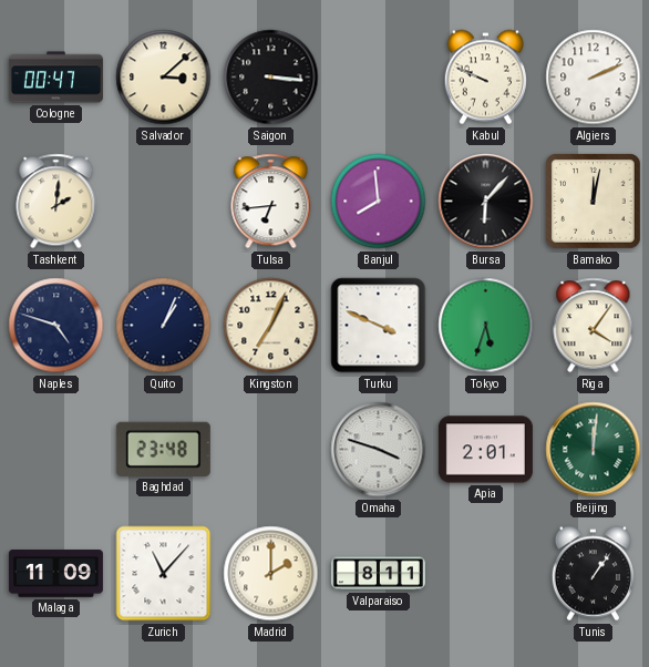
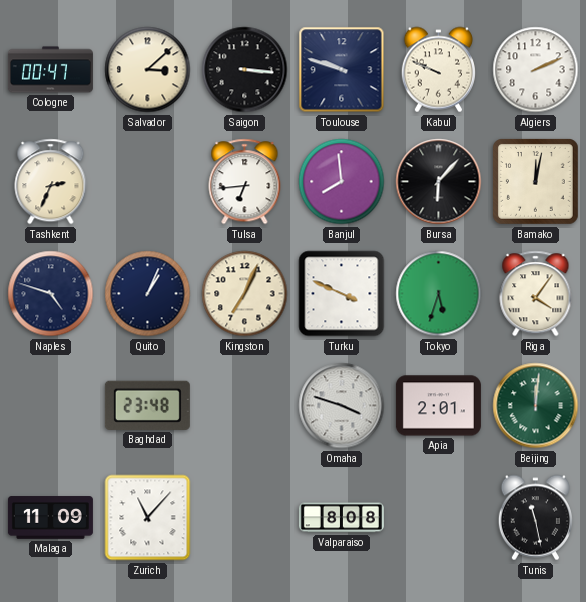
Toulouse: none -> 9:48 (342, 70)
Tashkent: 2:01 -> 2:34 (51, 182)
Madrid: 2:00 -> none (271, 574)
Valparaiso: 8:11 -> 8:08 (341, 518)
Tunis: 1:06 -> 11:28 (535, 518)
